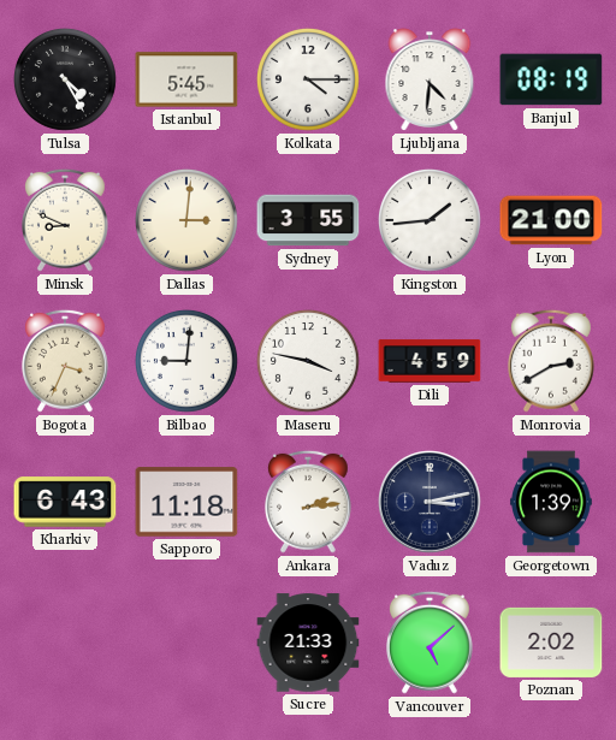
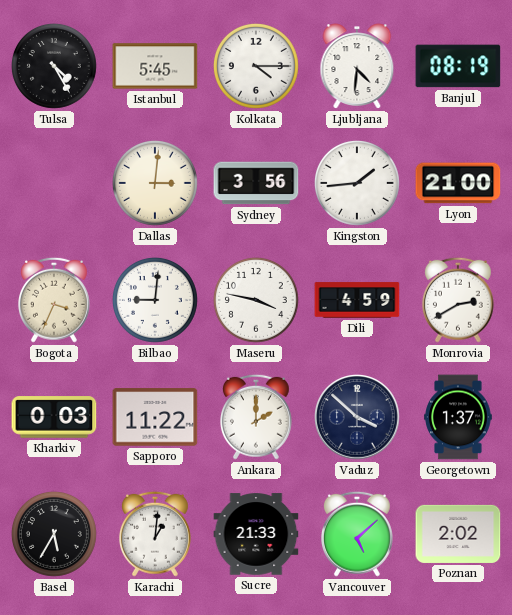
Minsk: 8:49 -> none (65, 220)
Sydney: 3:55 -> 3:56 (256, 183)
Kharkiv: 6:43 -> 0:03 (54, 417)
Sapporo: 11:18 -> 11:22 (155, 417)
Ankara: 2:14 -> 2:00 (256, 417)
Vaduz: 3:13 -> 3:52 (357, 417)
Georgetown: 1:39 -> 1:37 (458, 417)
Basel: none -> 5:35 (54, 534)
Karachi: none -> 1:01 (155, 534)
